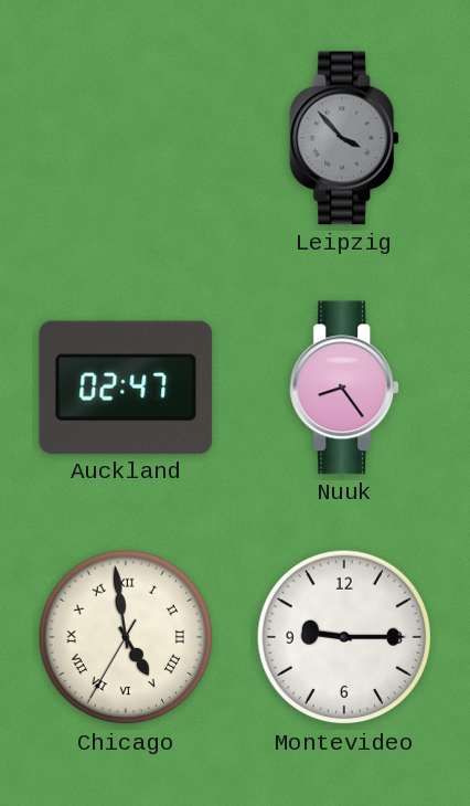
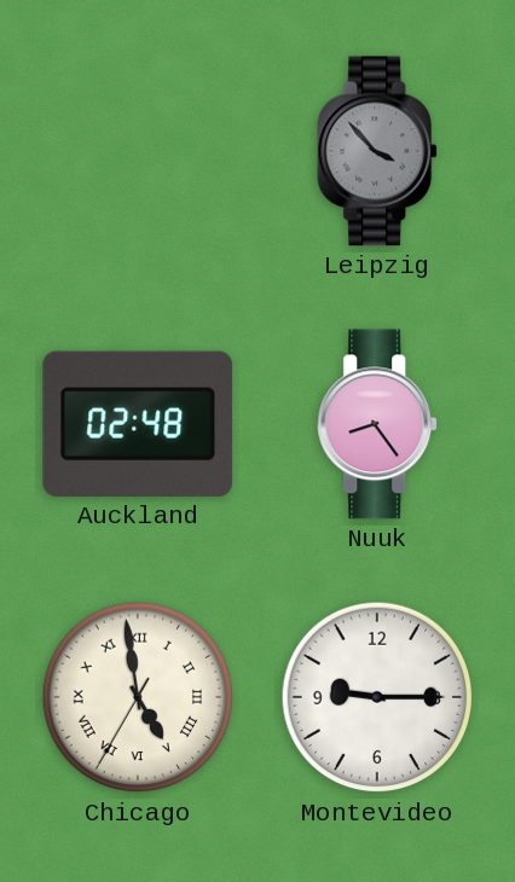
Auckland: 02:47 -> 02:48 (138, 424)
